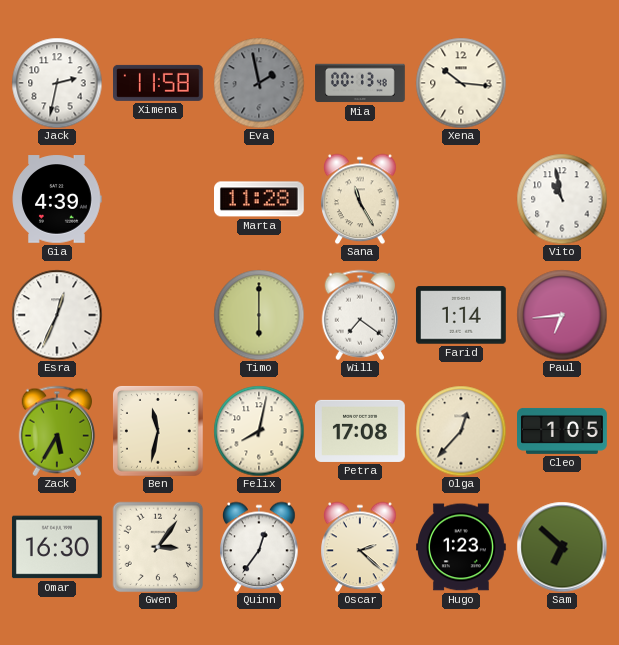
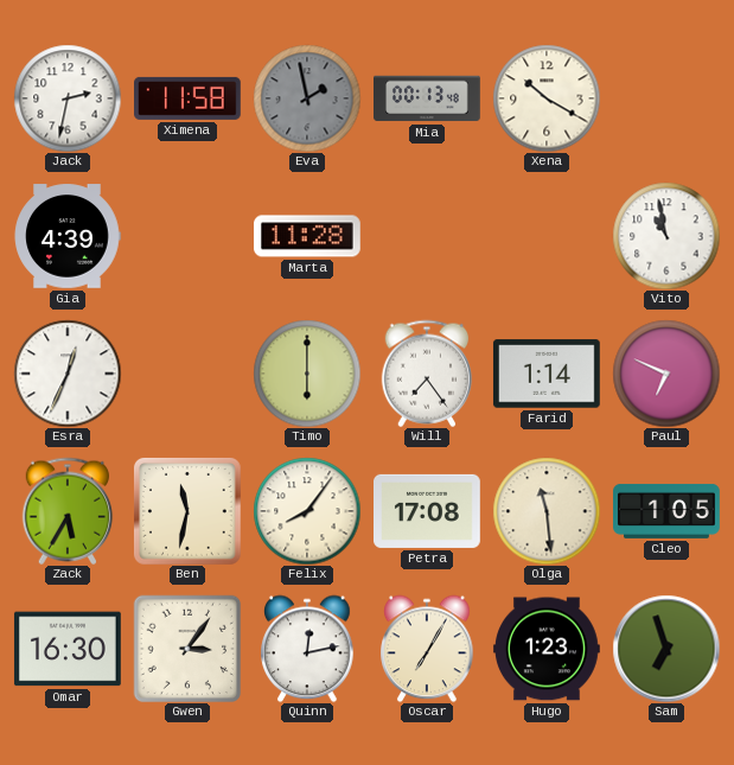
Xena: 10:16 -> 10:20 (547, 98)
Sana: 11:25 -> none (360, 199)
Will: 7:21 -> 7:24 (427, 374)
Paul: 6:44 -> 6:49 (666, 374)
Felix: 8:02 -> 8:06 (307, 511)
Olga: 12:37 -> 11:29 (547, 511)
Quinn: 12:36 -> 12:13 (307, 649)
Oscar: 2:22 -> 7:05 (427, 649)
Sam: 6:52 -> 6:57 (666, 649)
